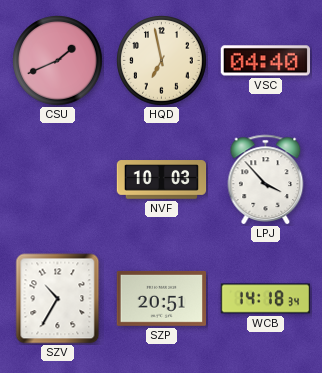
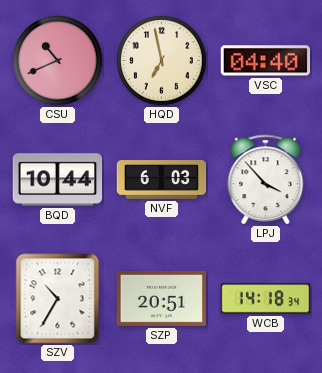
CSU: 1:41 -> 10:41 (58, 61)
BQD: none -> 10:44 (58, 180)
NVF: 10:03 -> 6:03 (162, 180)
